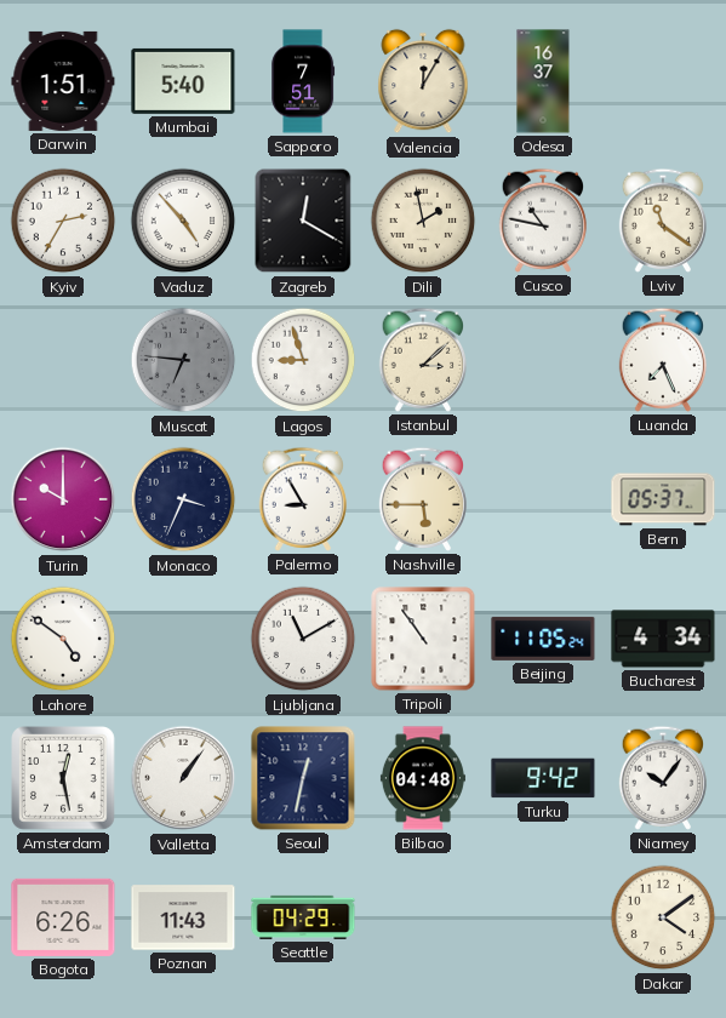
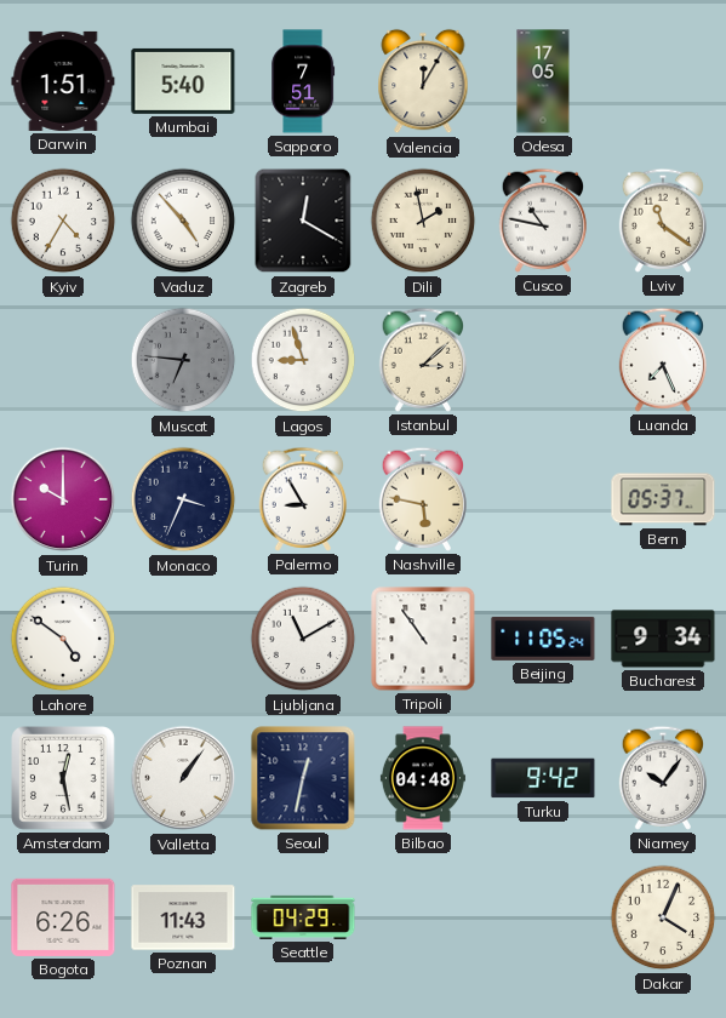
Odesa: 16:37 -> 17:05 (543, 81)
Kyiv: 2:35 -> 4:35 (63, 221)
Nashville: 5:45 -> 5:47 (422, 499)
Bucharest: 4:34 -> 9:34 (663, 639)
Dakar: 4:09 -> 4:04 (663, 917)
